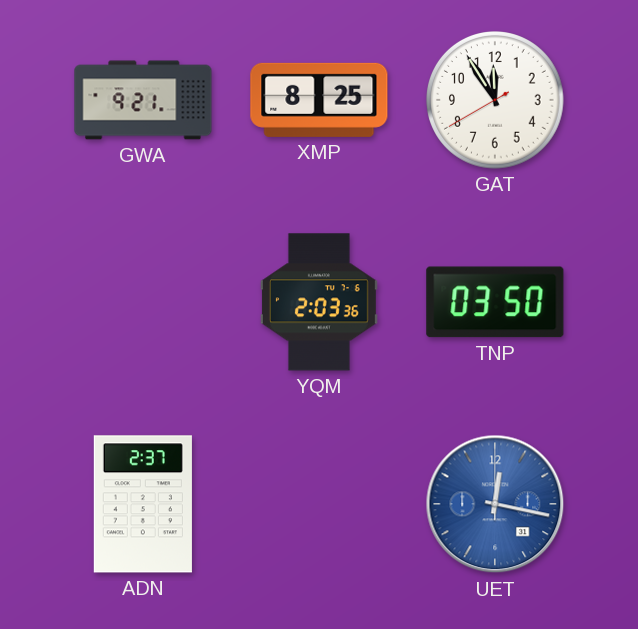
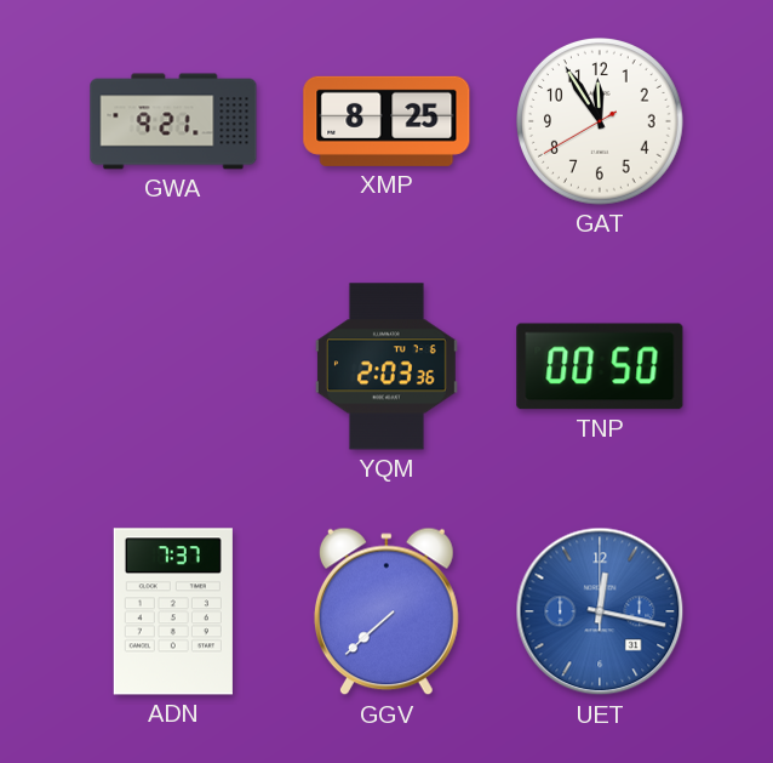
TNP: 03:50 -> 00:50 (600, 366)
ADN: 2:37 -> 7:37 (173, 611)
GGV: none -> 7:38 (386, 611)
